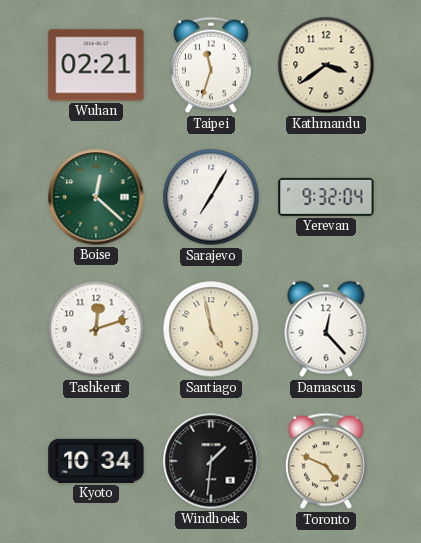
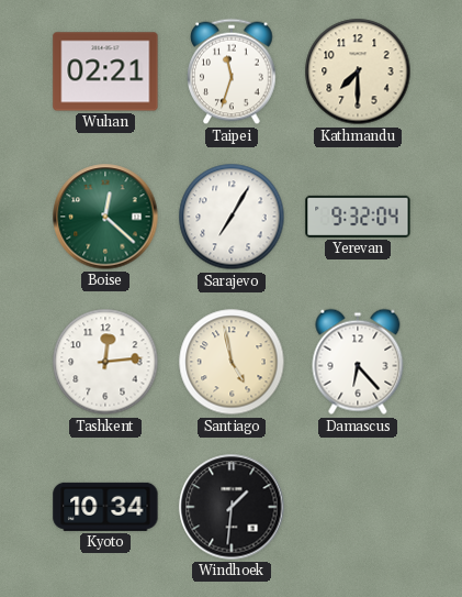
Kathmandu: 3:39 -> 7:30 (358, 71)
Tashkent: 12:12 -> 12:14 (105, 362)
Damascus: 12:23 -> 6:23 (358, 362)
Toronto: 4:49 -> none (326, 461)
